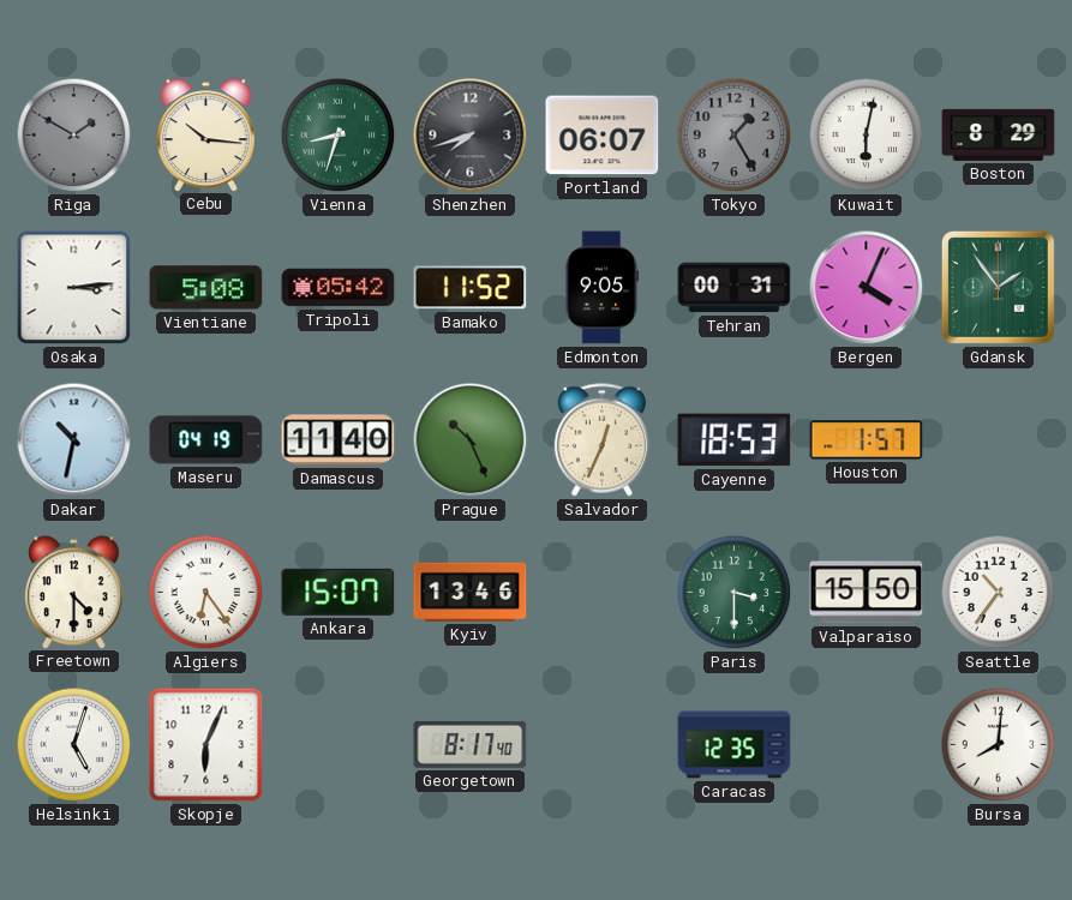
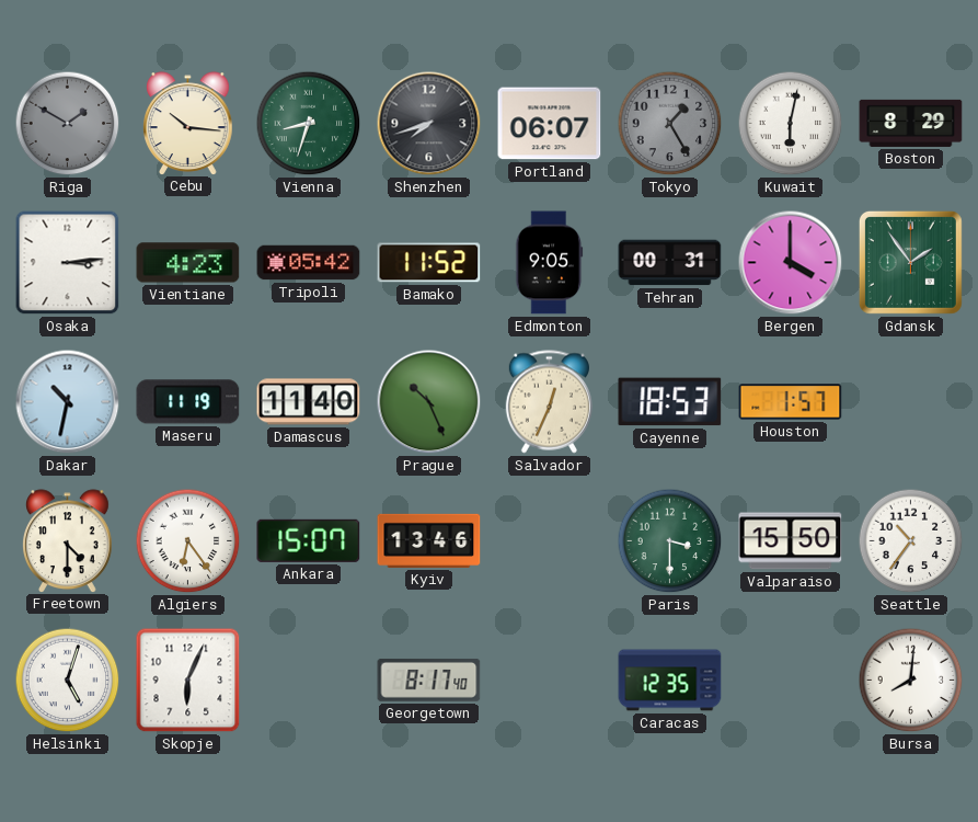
Vientiane: 5:08 -> 4:23 (188, 263)
Bergen: 4:04 -> 4:00 (791, 263)
Maseru: 04:19 -> 11:19 (188, 402)
